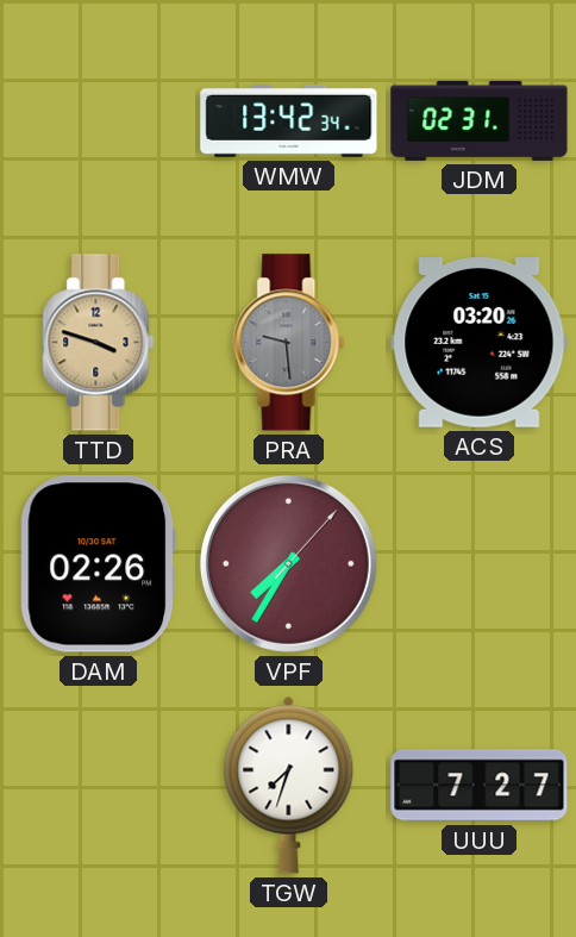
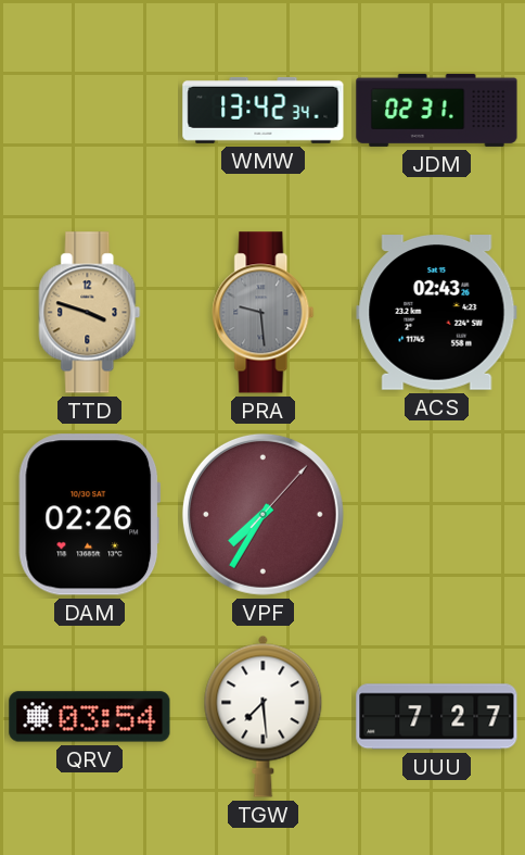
ACS: 03:20 -> 02:43 (437, 313)
QRV: none -> 03:54 (90, 717)
TGW: 7:33 -> 7:29 (264, 716)
